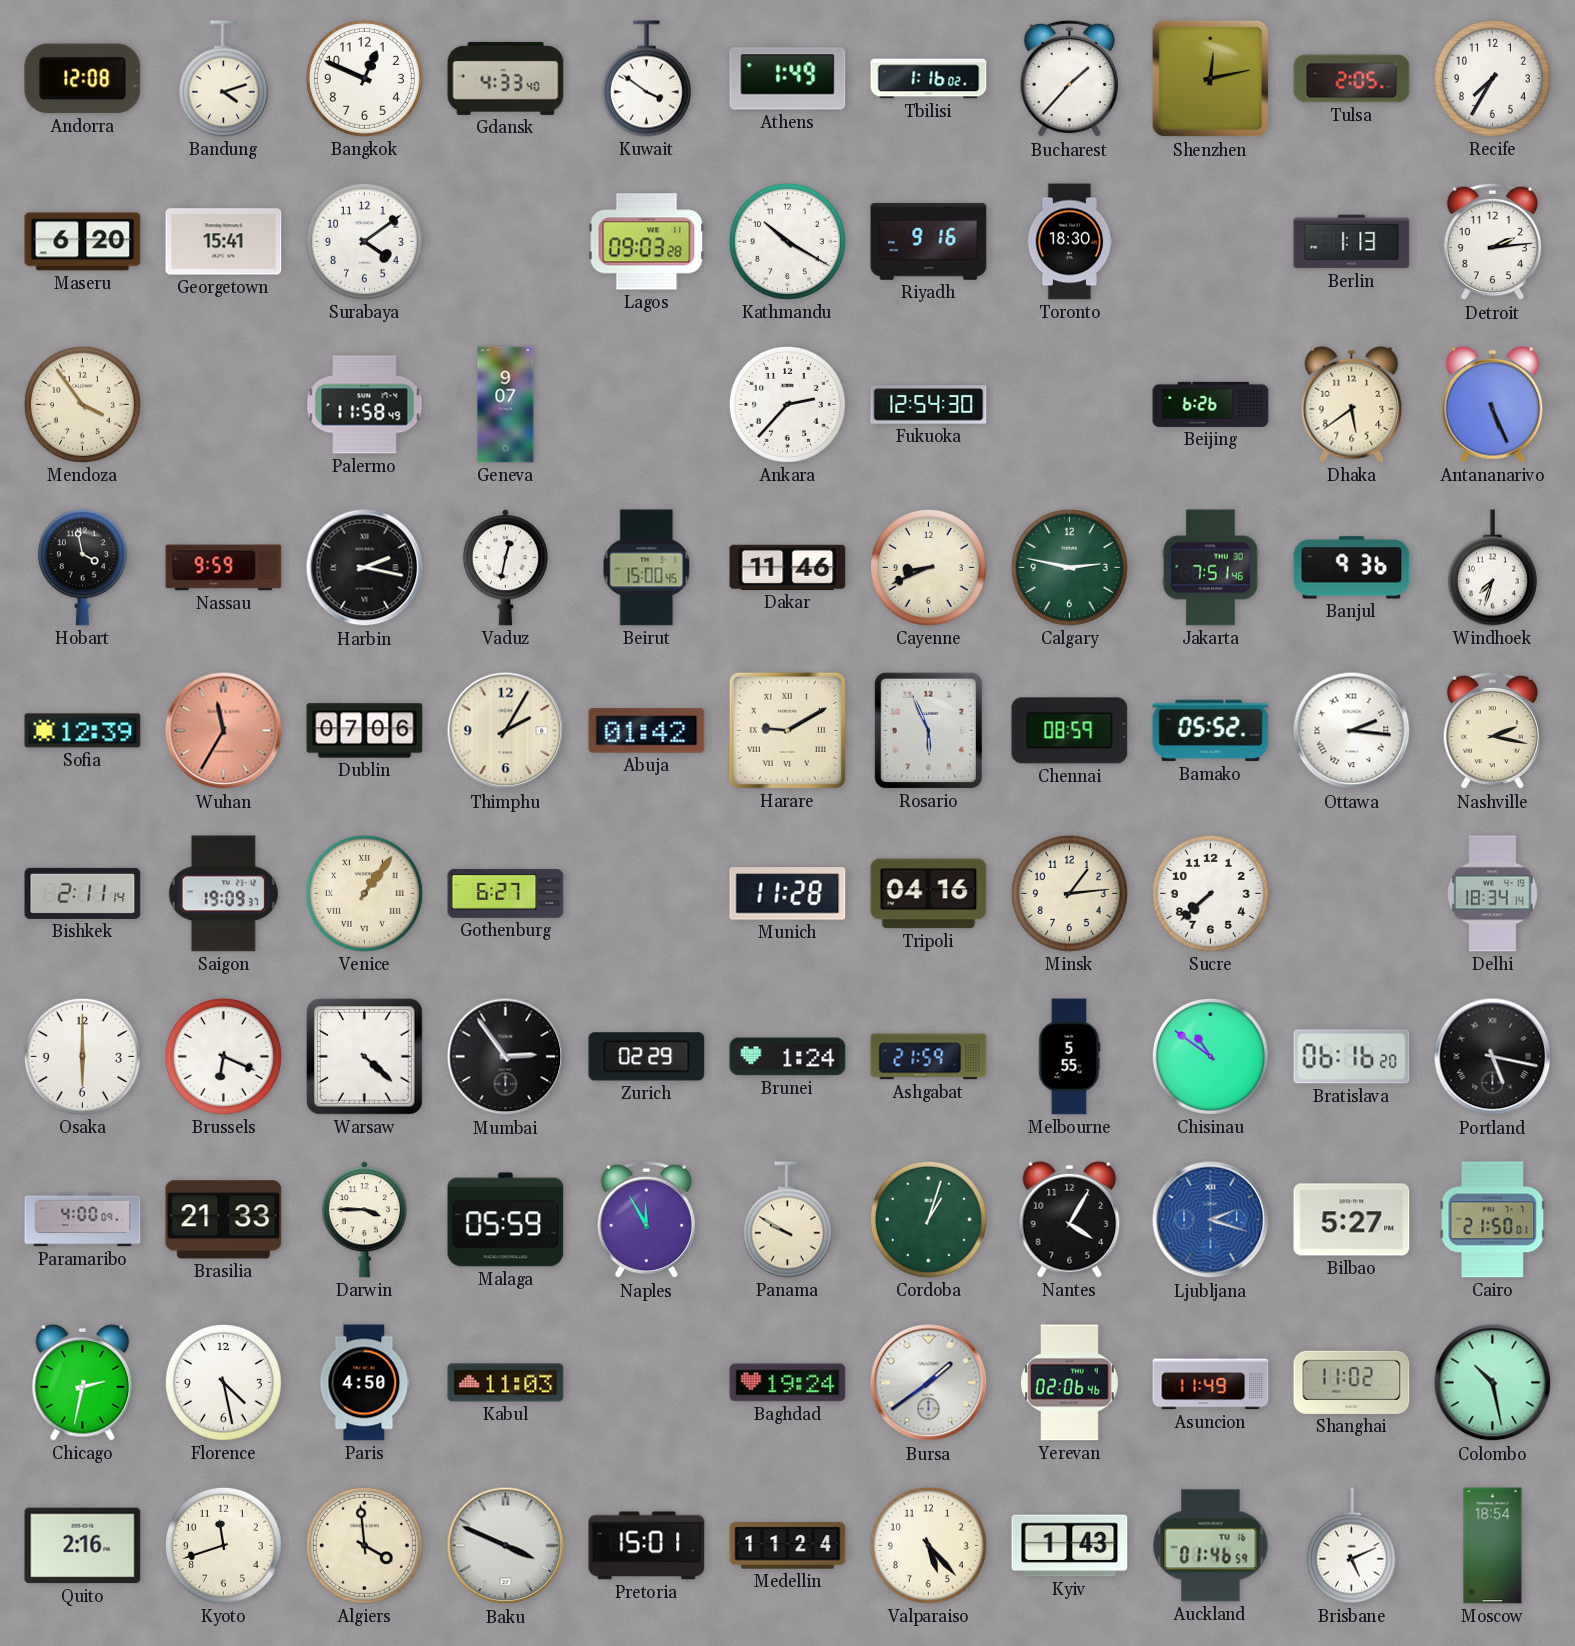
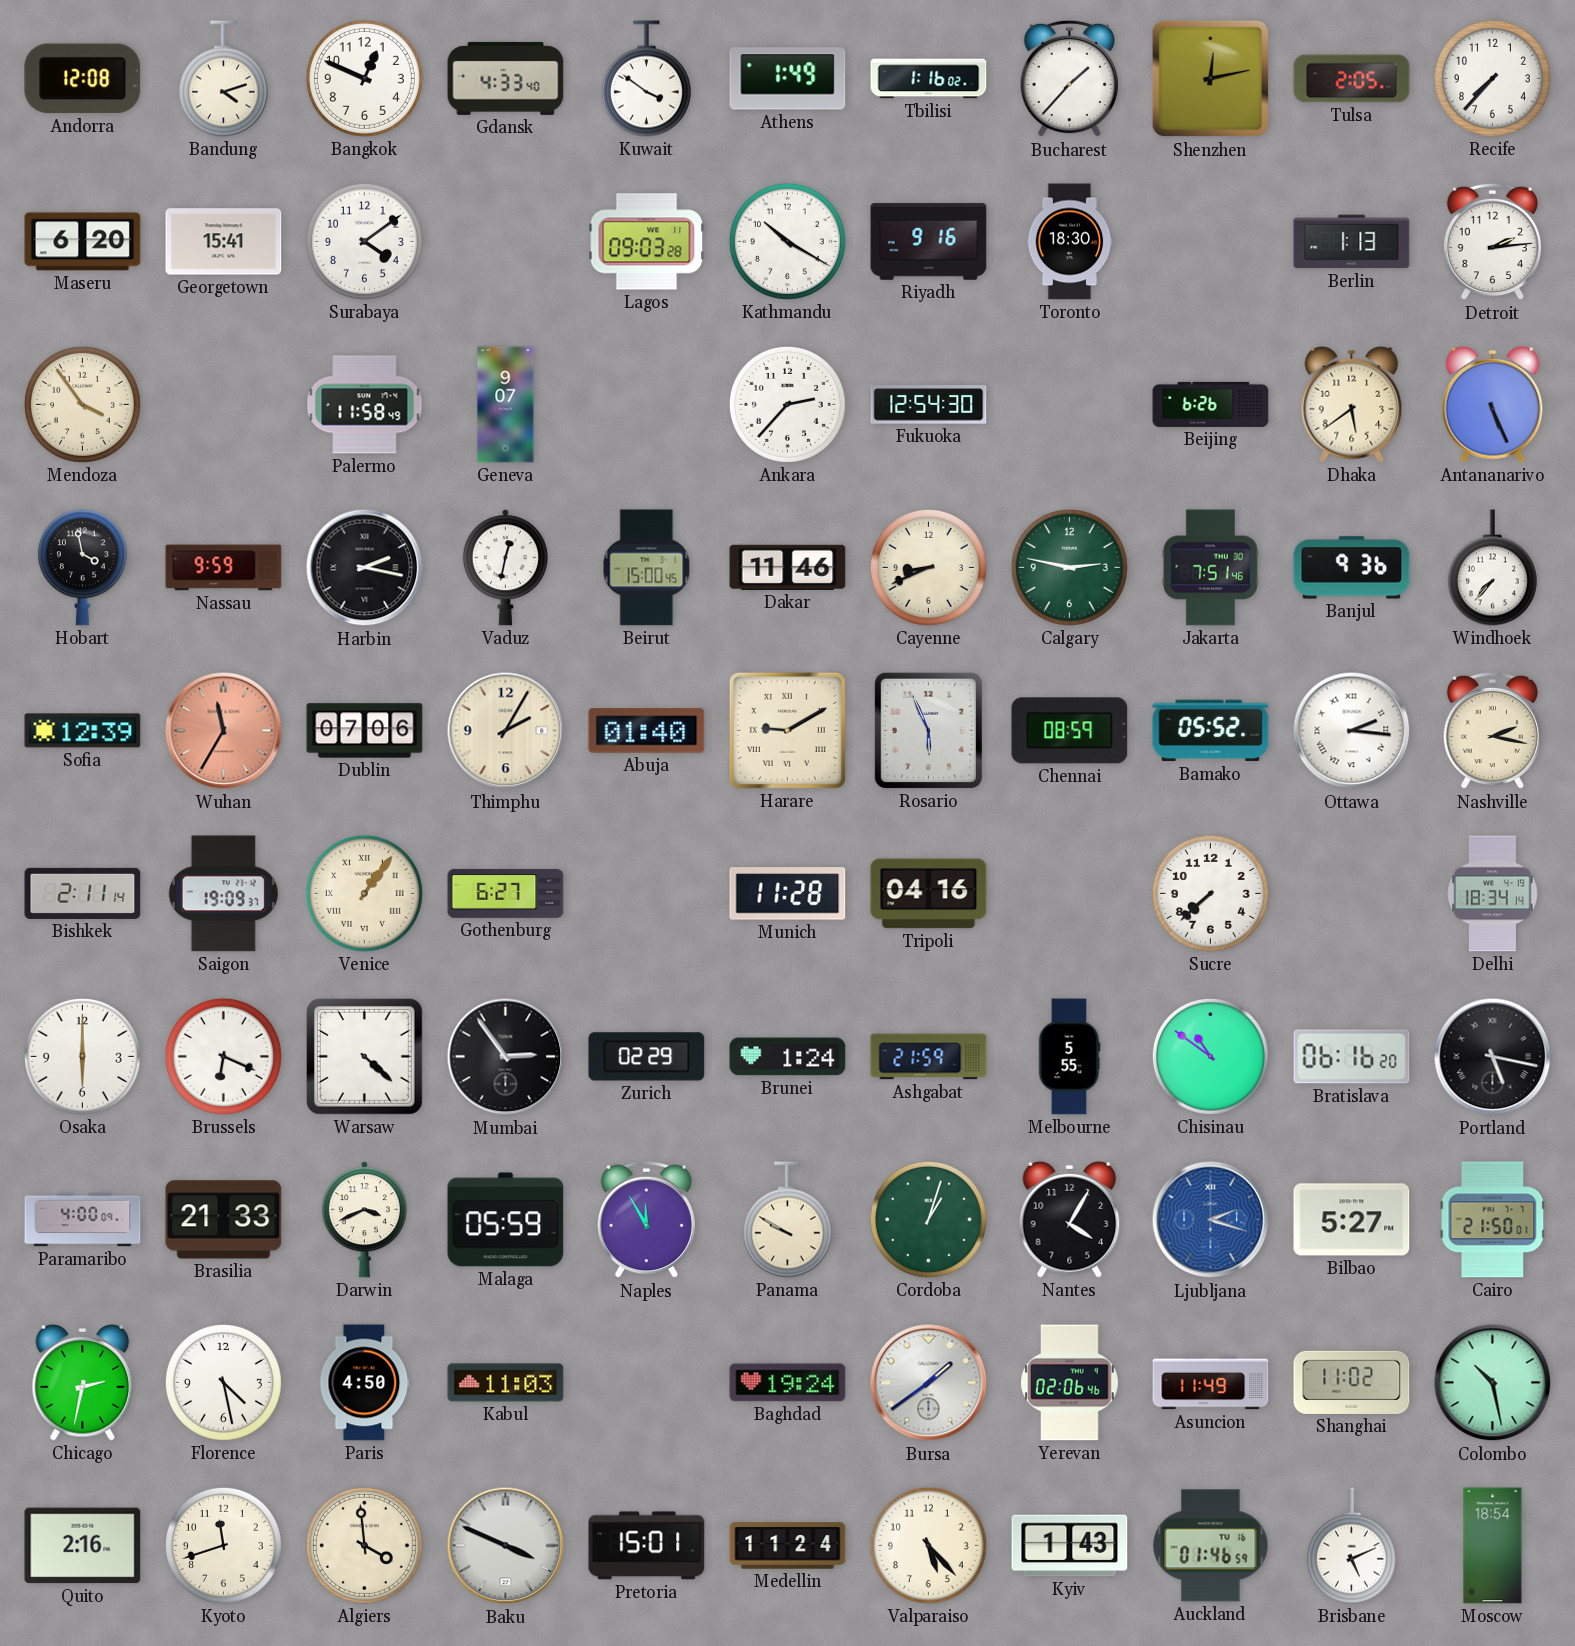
Recife: 7:35 -> 7:37 (1492, 78)
Windhoek: 7:33 -> 7:37 (1492, 568)
Abuja: 01:42 -> 01:40 (647, 731)
Minsk: 1:14 -> none (1069, 893)
Darwin: 3:45 -> 3:41 (364, 1220)
